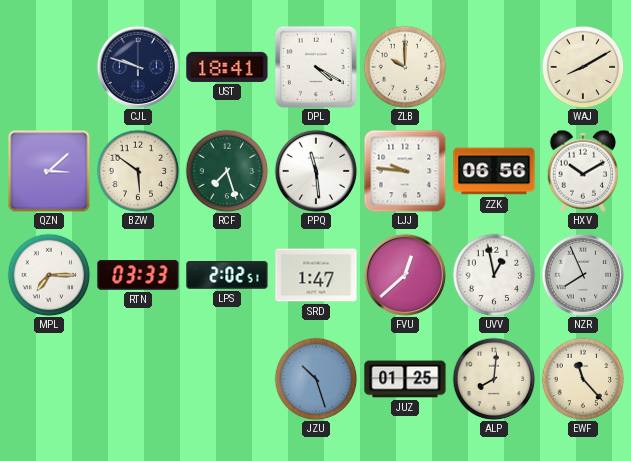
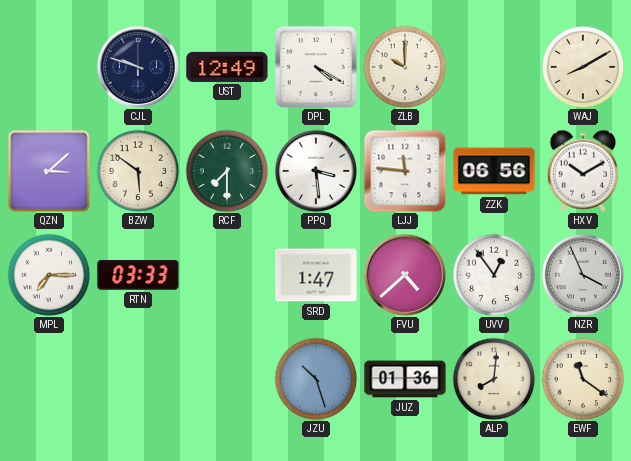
UST: 18:41 -> 12:49 (227, 67)
RCF: 7:27 -> 7:30 (227, 171)
PPQ: 11:29 -> 3:29 (315, 170)
LJJ: 9:46 -> 11:46 (405, 171)
LPS: 2:02 -> none (227, 275)
FVU: 12:38 -> 4:38 (404, 274)
UVV: 12:58 -> 12:54 (494, 275)
NZR: 7:56 -> 3:56 (582, 274)
JUZ: 01:25 -> 01:36 (405, 379)
EWF: 11:23 -> 11:21 (583, 379)
